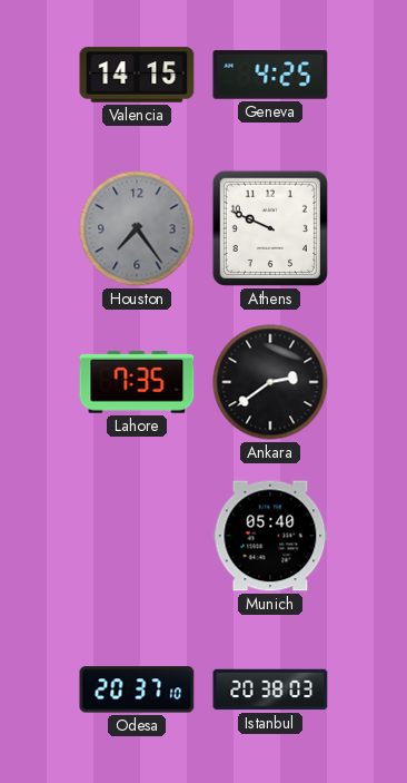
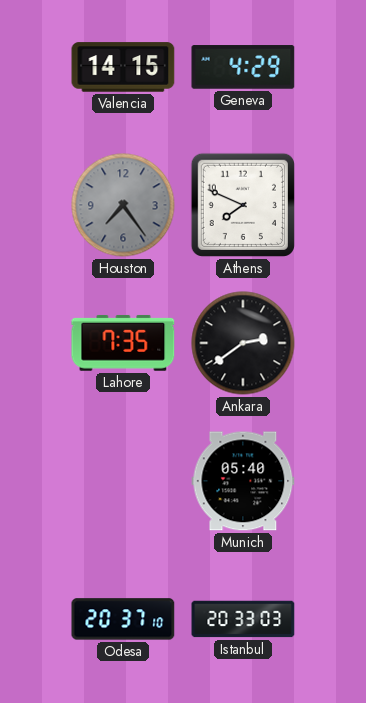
Geneva: 4:25 -> 4:29 (243, 67)
Athens: 9:49 -> 7:49 (243, 205)
Istanbul: 20:38 -> 20:33 (243, 619)
